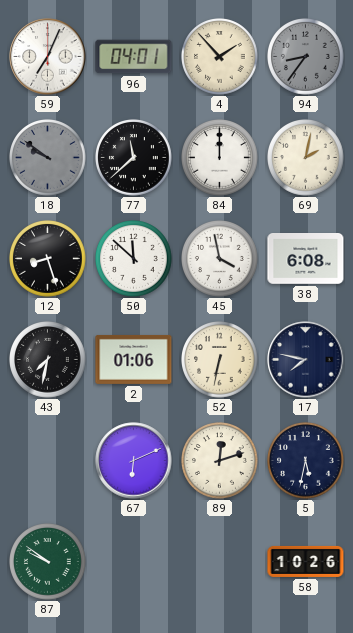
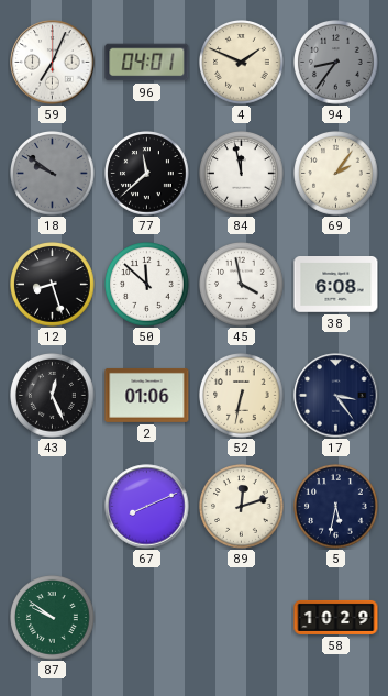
4: 1:53 -> 1:49 (242, 63)
84: 12:00 -> 11:58 (242, 174)
69: 2:02 -> 2:06 (336, 174)
43: 7:32 -> 12:26 (53, 396)
17: 7:47 -> 3:24 (336, 396)
67: 6:11 -> 8:11 (147, 507)
58: 10:26 -> 10:29 (336, 617)
